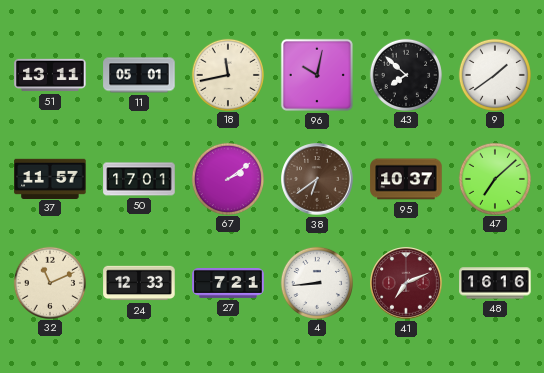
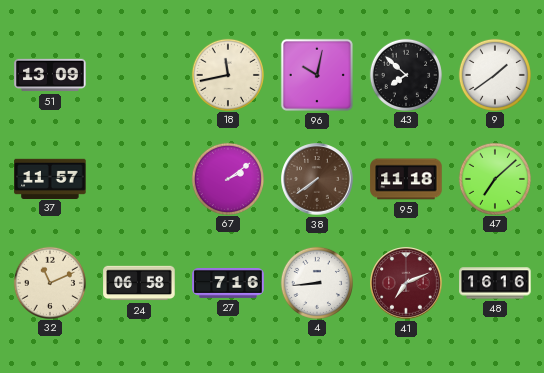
51: 13:11 -> 13:09 (50, 75)
11: 05:01 -> none (139, 75)
50: 17:01 -> none (139, 179)
38: 6:39 -> 7:39 (317, 179)
95: 10:37 -> 11:18 (406, 179)
24: 12:33 -> 06:58 (139, 283)
27: 7:21 -> 7:16 (228, 284)
